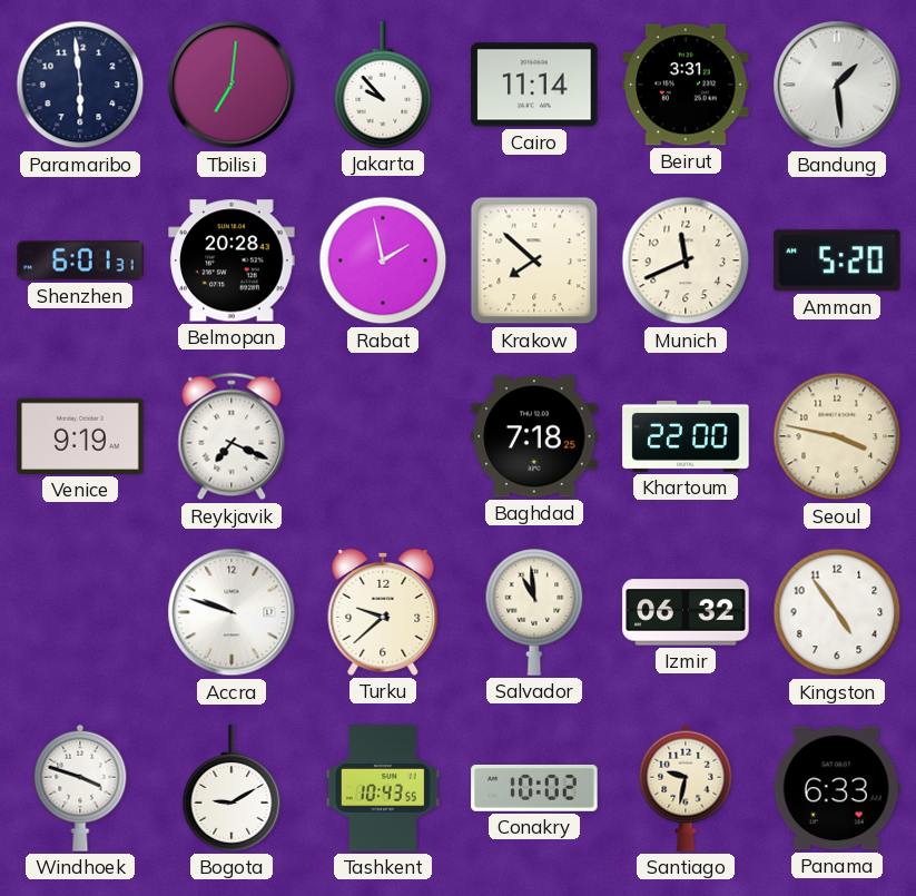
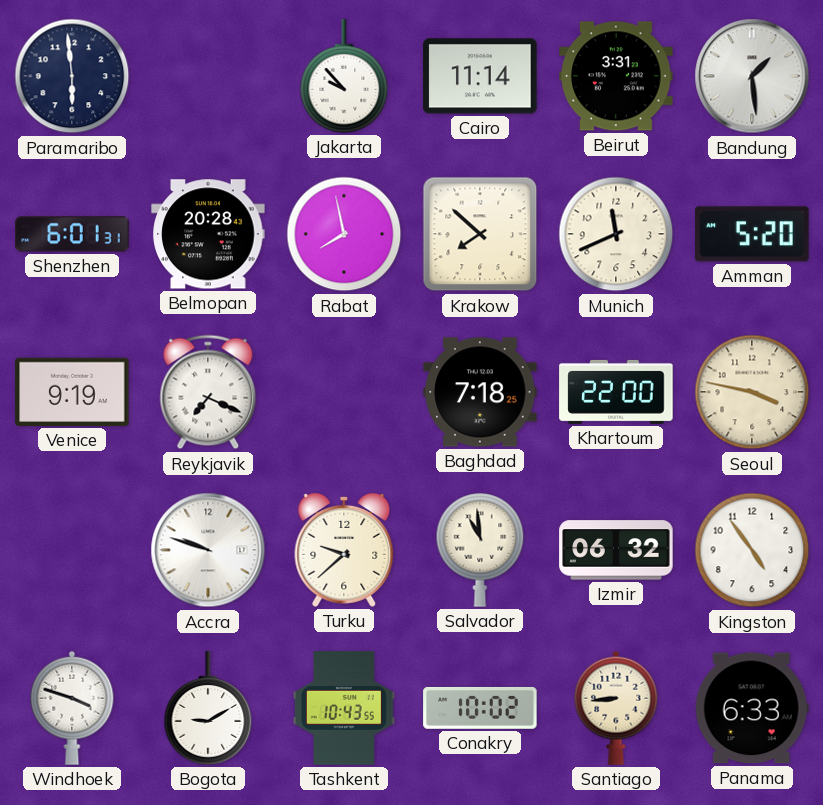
Tbilisi: 7:01 -> none (232, 85)
Rabat: 1:58 -> 7:58 (344, 234)
Santiago: 9:32 -> 8:44 (616, 708)
